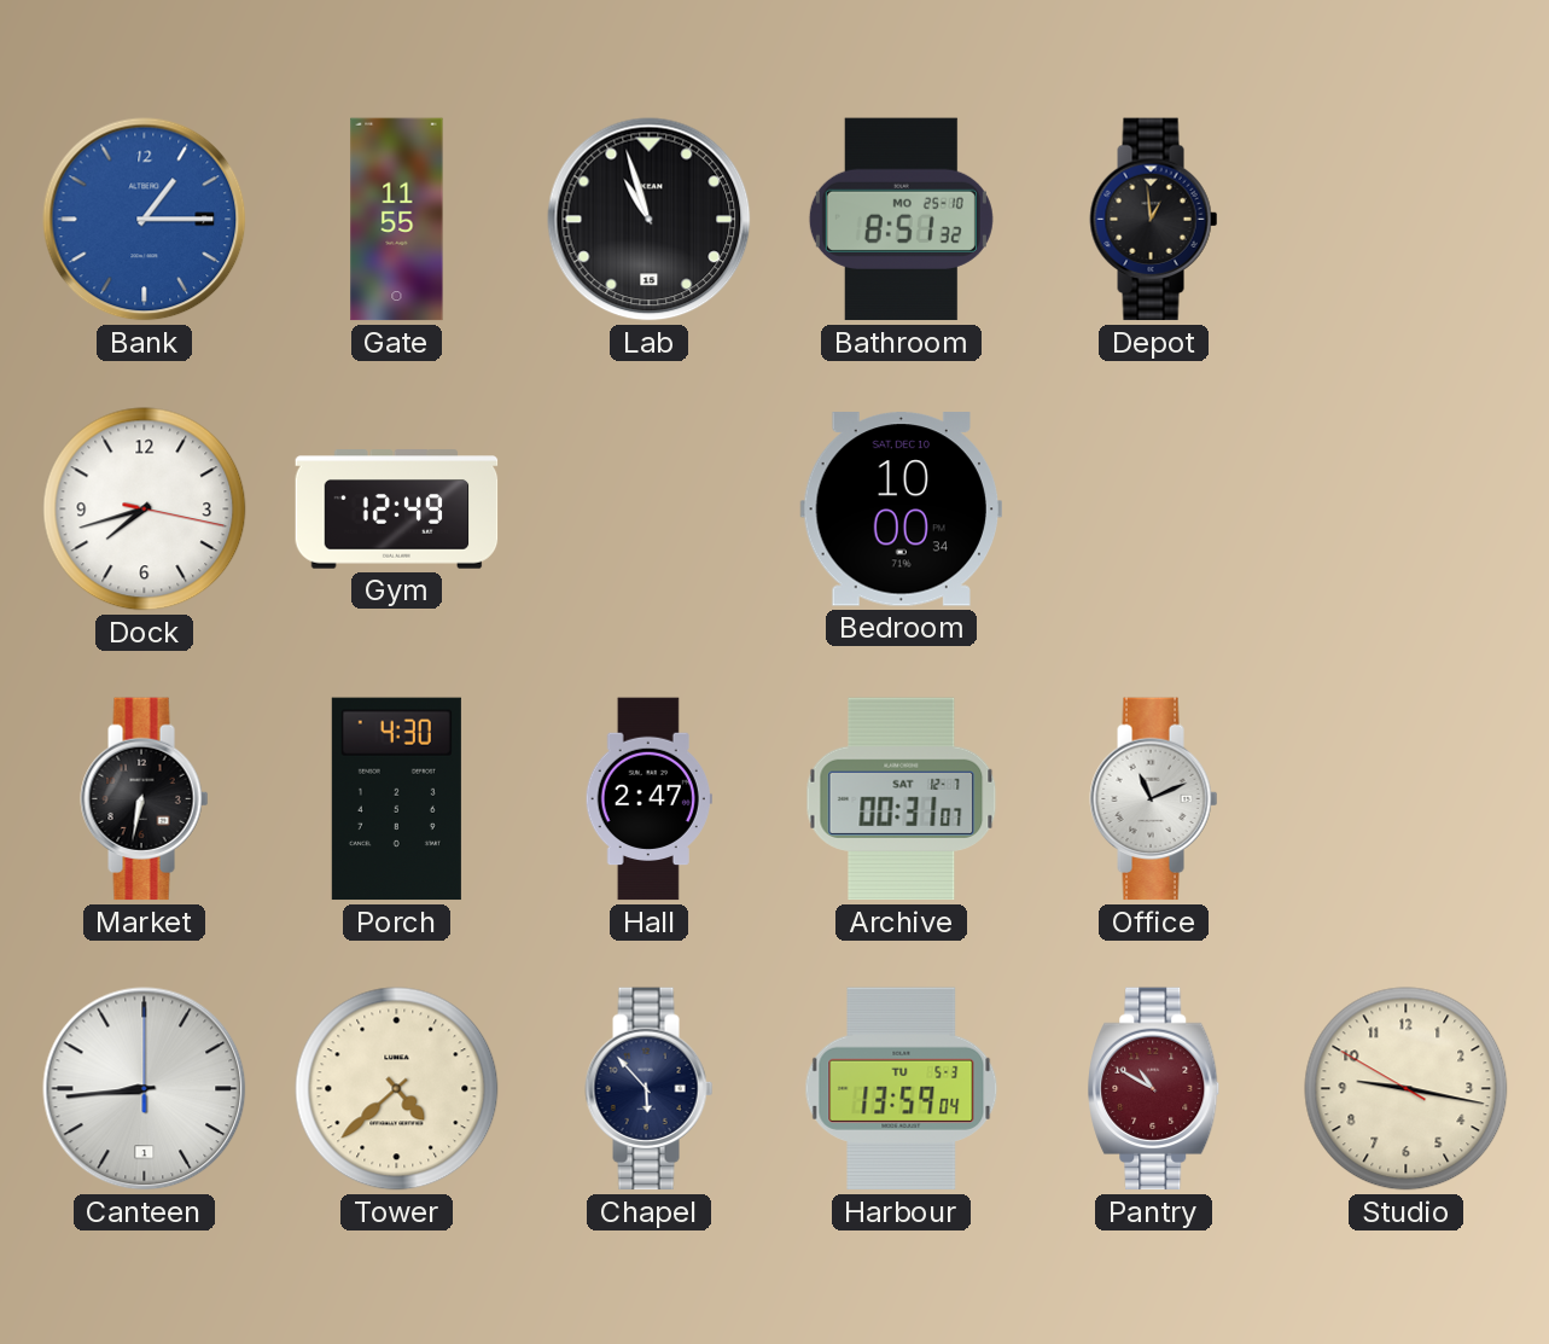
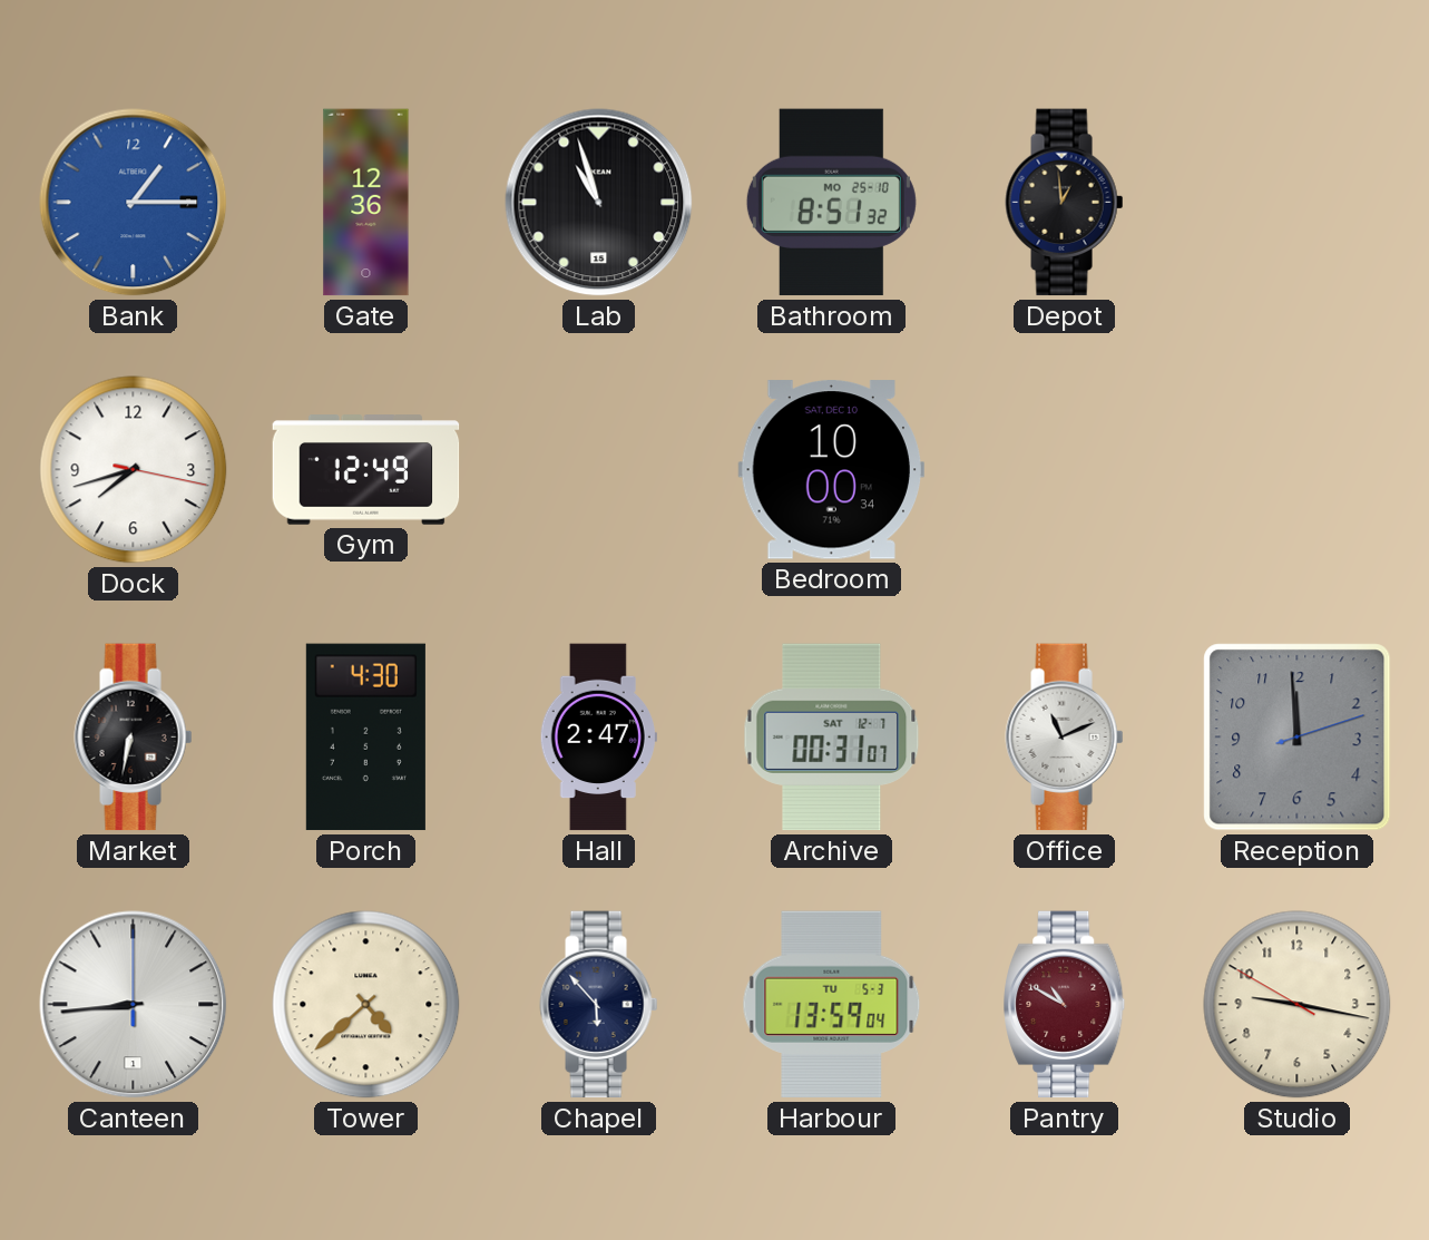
Gate: 11:55 -> 12:36 (366, 203)
Reception: none -> 11:59 (1298, 738)
